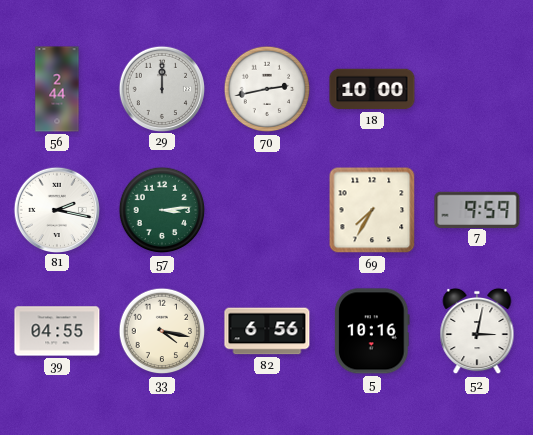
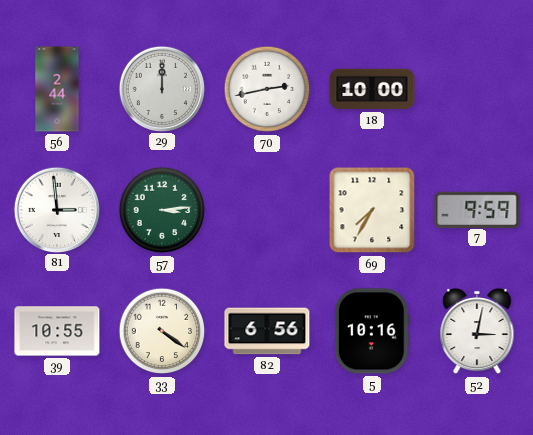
81: 2:17 -> 2:59 (56, 209)
39: 04:55 -> 10:55 (57, 331)
33: 4:17 -> 4:21 (162, 331)
